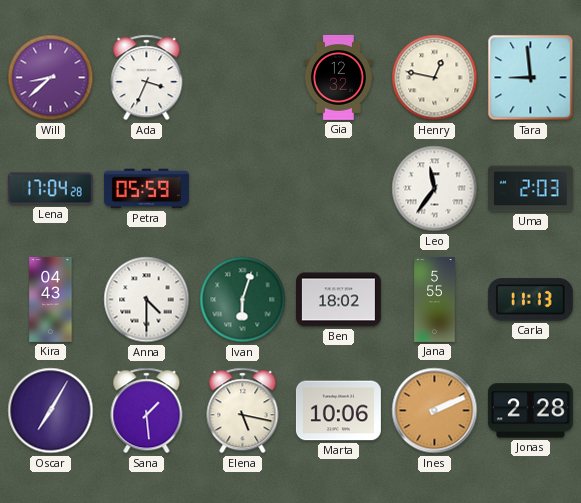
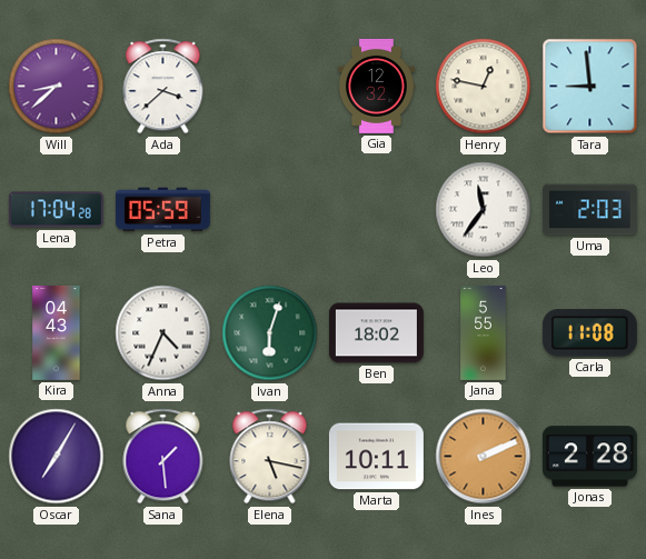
Ada: 3:34 -> 3:38 (163, 87)
Anna: 4:30 -> 4:34 (163, 333)
Carla: 11:13 -> 11:08 (589, 333)
Marta: 10:06 -> 10:11 (376, 457)
